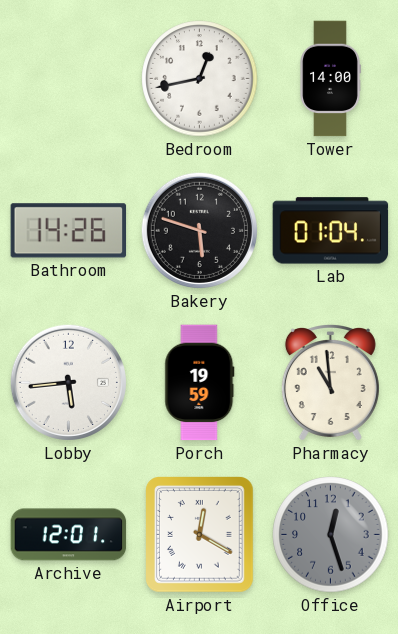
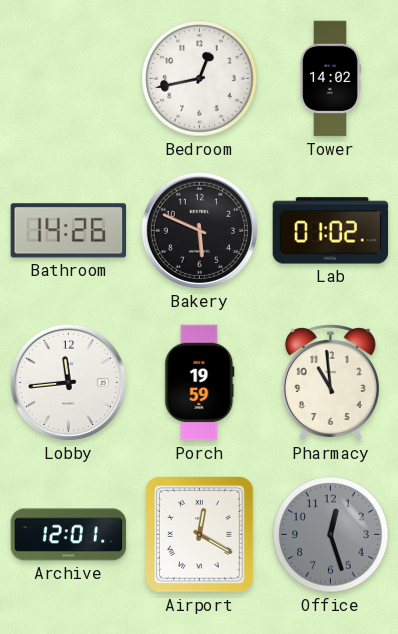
Tower: 14:00 -> 14:02 (330, 79)
Bakery: 5:48 -> 5:49 (199, 230)
Lab: 01:04 -> 01:02 (331, 231)
Lobby: 5:44 -> 11:44 (68, 382)
